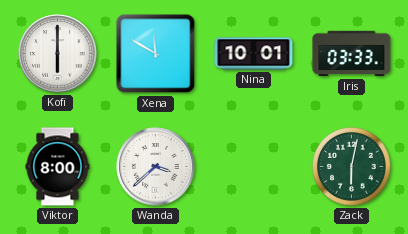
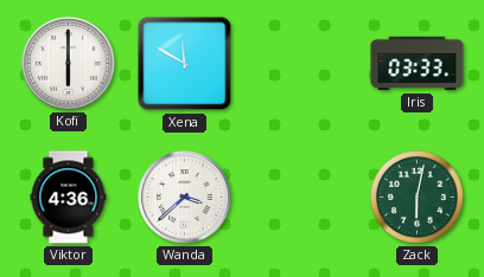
Nina: 10:01 -> none (254, 54)
Viktor: 8:00 -> 4:36 (69, 198)
